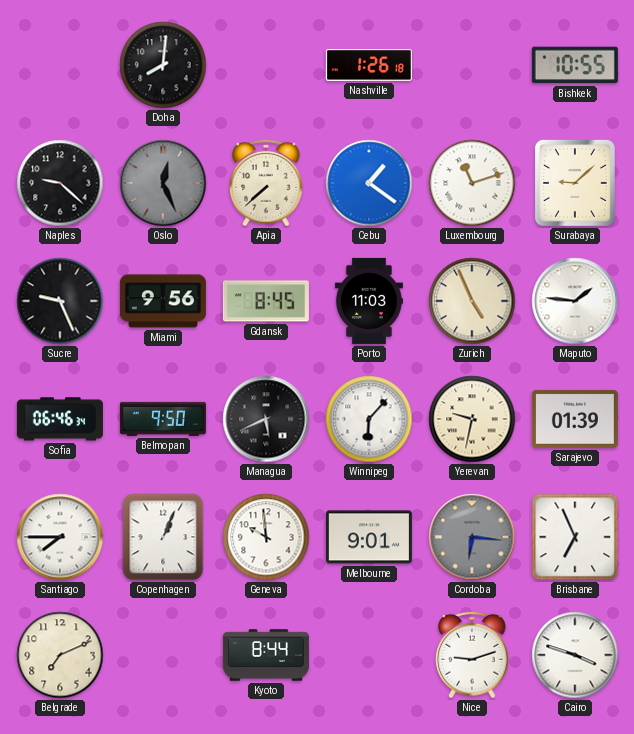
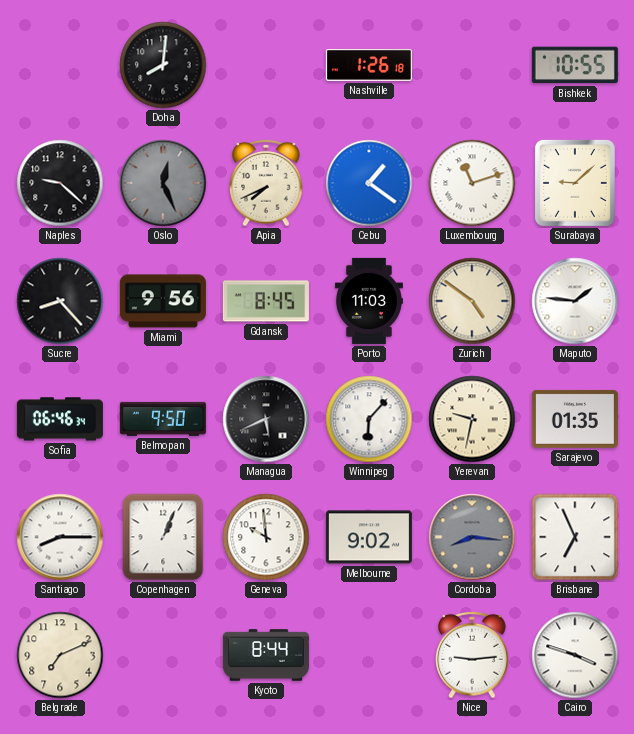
Apia: 7:38 -> 7:41 (266, 183)
Sucre: 9:26 -> 8:23 (60, 301)
Zurich: 4:56 -> 4:51 (472, 301)
Sarajevo: 01:39 -> 01:35 (575, 419)
Santiago: 7:45 -> 8:15 (60, 537)
Melbourne: 9:01 -> 9:02 (369, 537)
Cordoba: 6:16 -> 8:16 (472, 537)
Nice: 9:12 -> 9:14 (472, 655)
